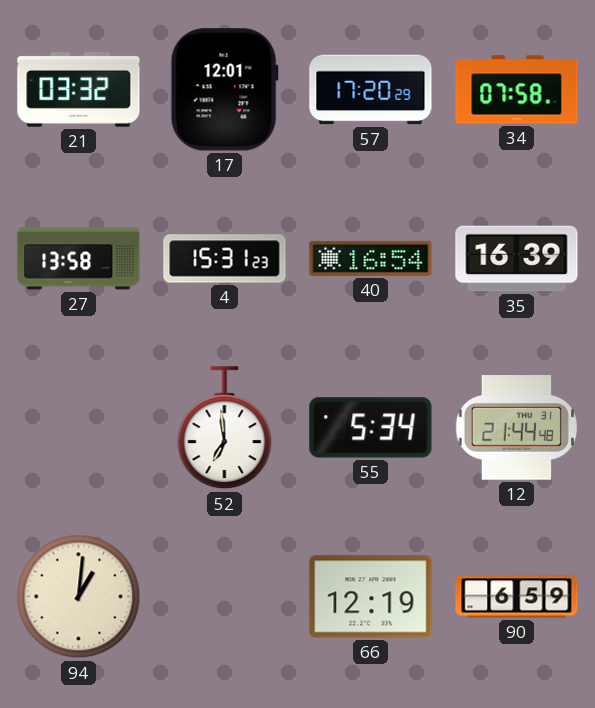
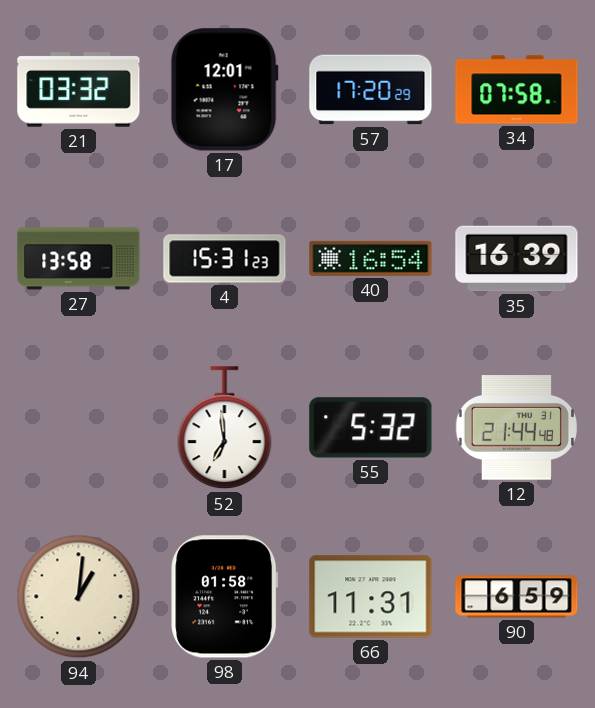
55: 5:34 -> 5:32 (371, 428)
98: none -> 01:58 (225, 597)
66: 12:19 -> 11:31 (371, 597)
